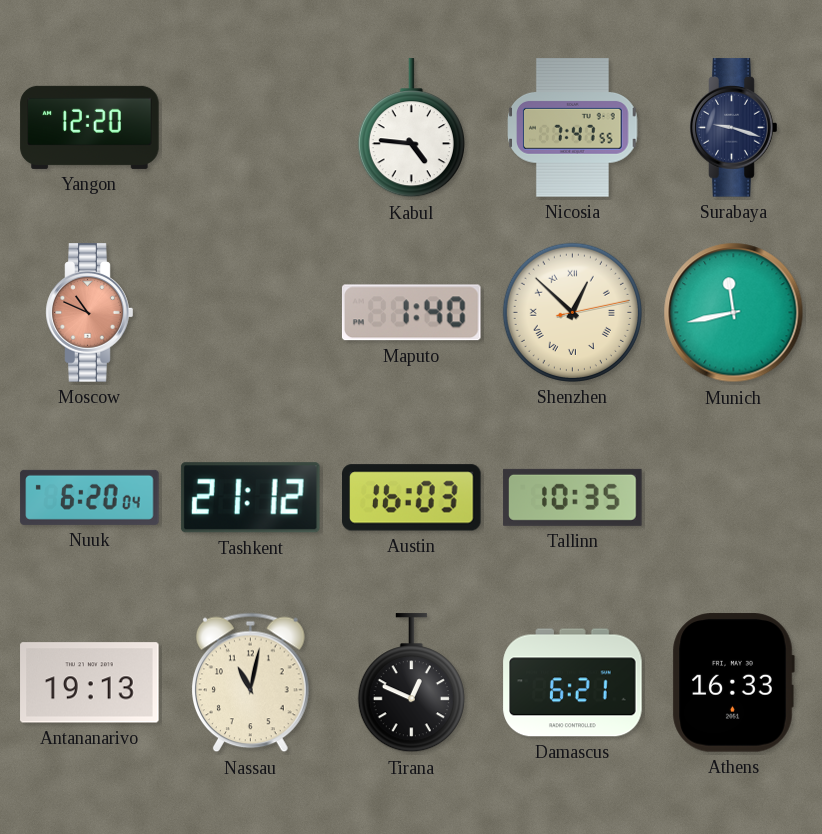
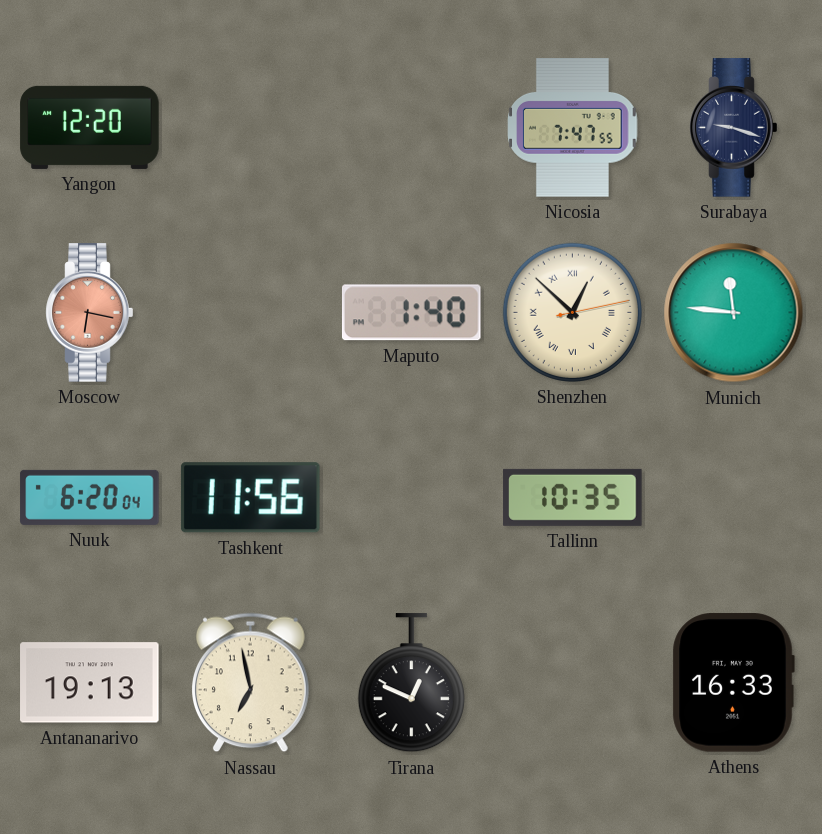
Kabul: 4:46 -> none (411, 128)
Moscow: 10:49 -> 6:17 (90, 313)
Munich: 11:43 -> 11:46 (734, 313)
Tashkent: 21:12 -> 11:56 (250, 498)
Austin: 16:03 -> none (412, 498)
Nassau: 11:02 -> 6:58 (251, 683)
Damascus: 6:21 -> none (573, 683)
